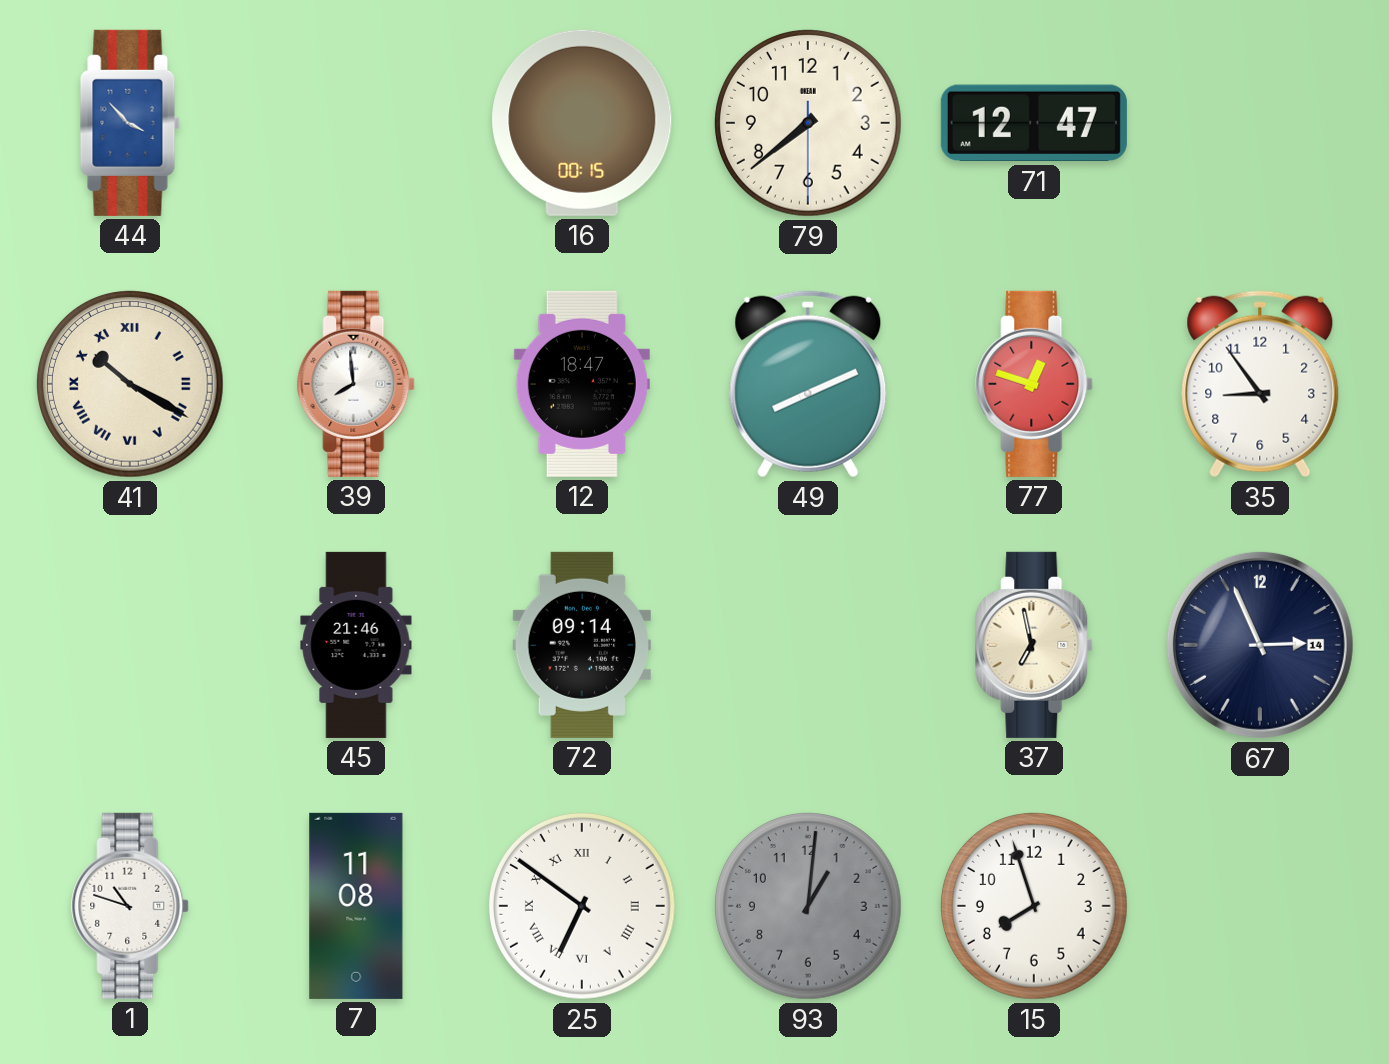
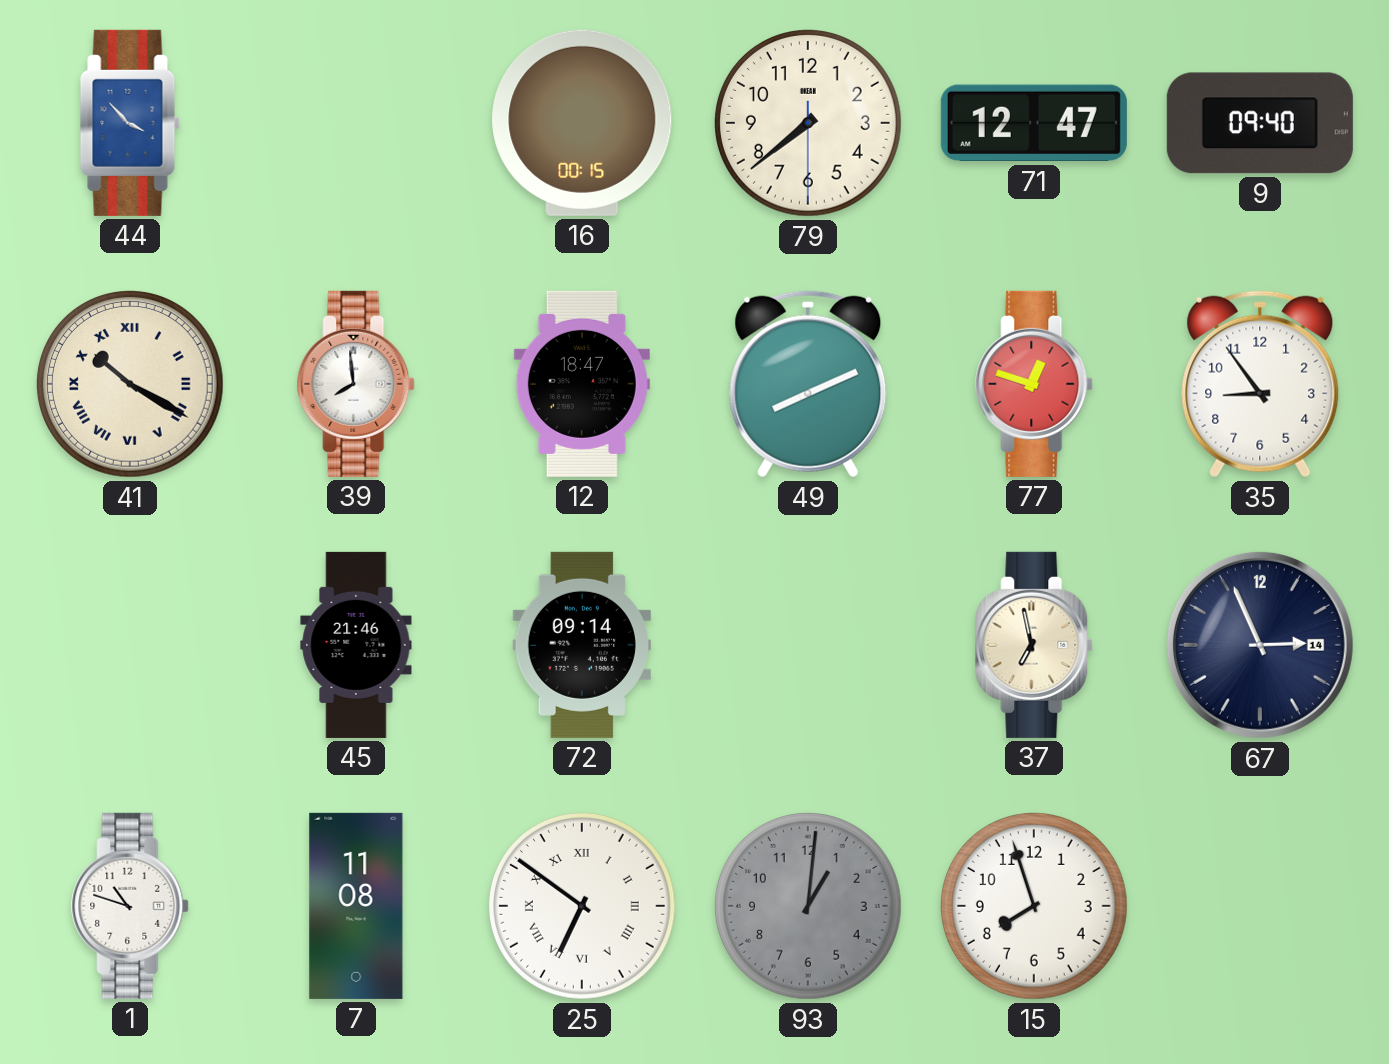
9: none -> 09:40 (1260, 123)
